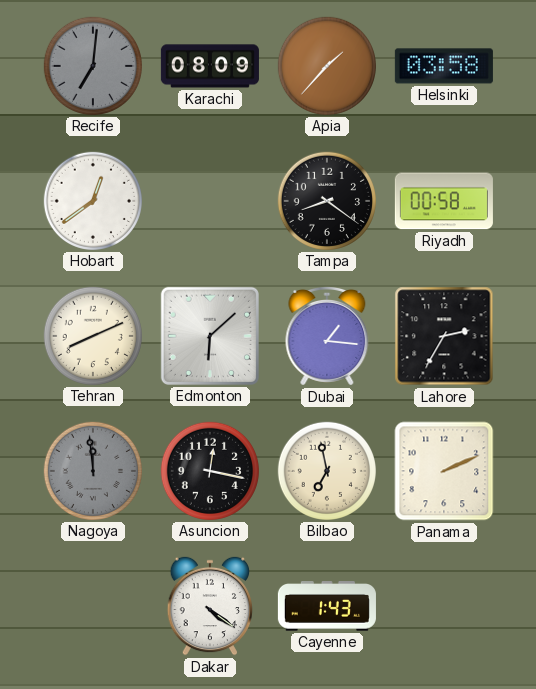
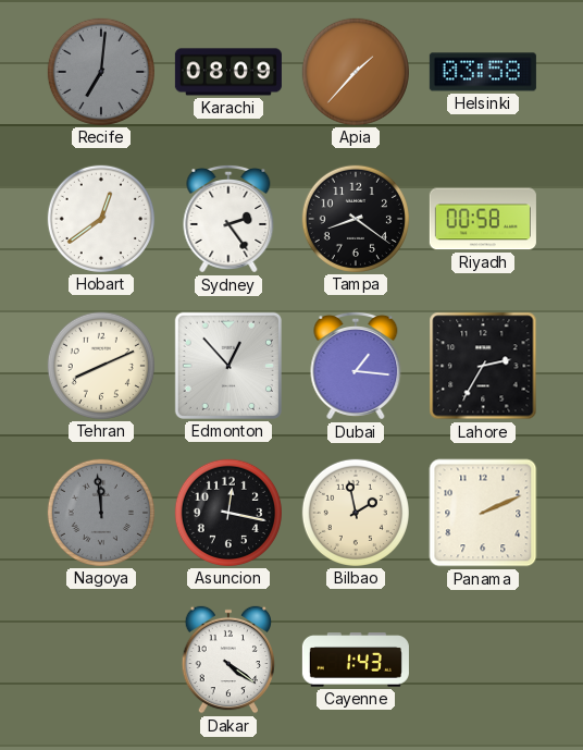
Sydney: none -> 2:24 (228, 219)
Edmonton: 6:08 -> 12:53 (228, 366)
Bilbao: 6:58 -> 1:58 (356, 513)
